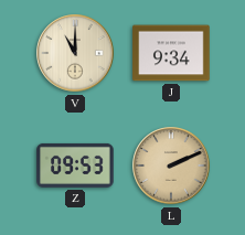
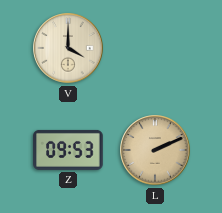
V: 11:00 -> 4:00 (68, 48)
J: 9:34 -> none (171, 53)
